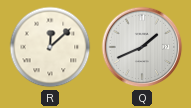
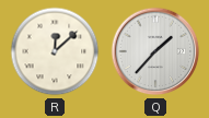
Q: 1:41 -> 1:37 (155, 51)
